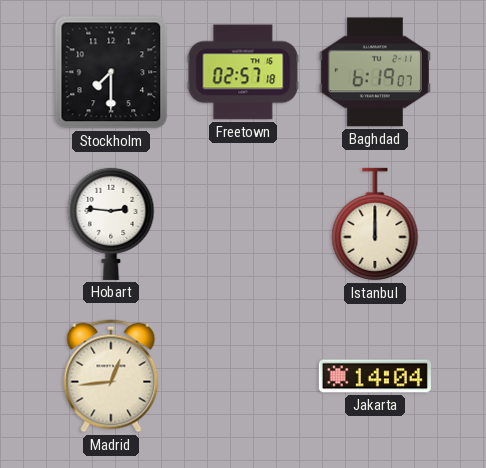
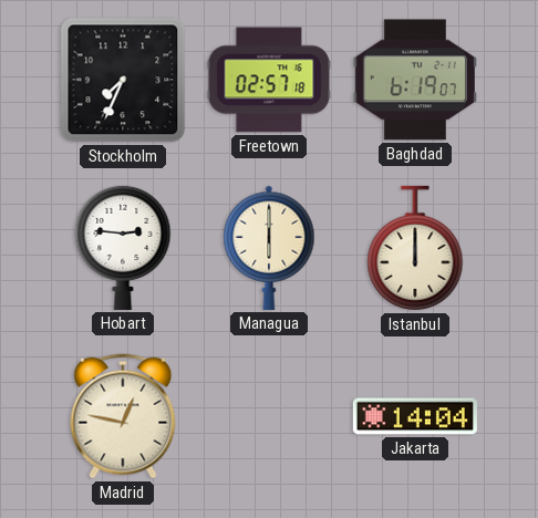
Stockholm: 7:30 -> 7:34 (123, 80)
Managua: none -> 6:00 (269, 248)
Madrid: 12:44 -> 12:47 (123, 416)
